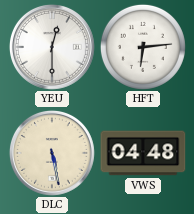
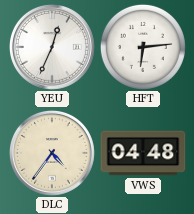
YEU: 12:30 -> 12:34 (52, 47)
DLC: 5:28 -> 4:36 (52, 153)
